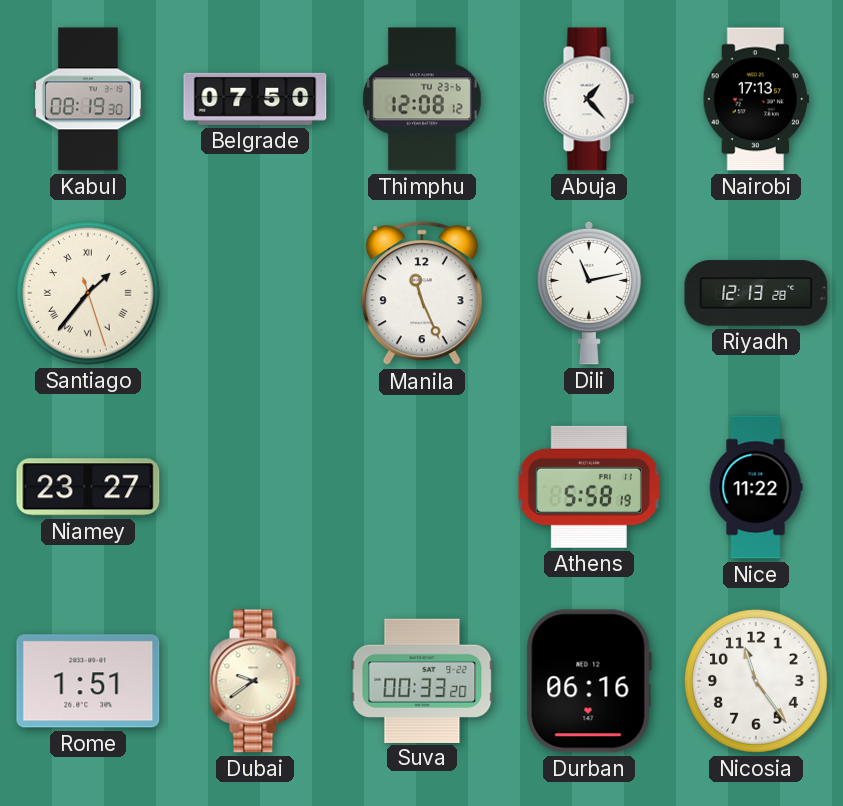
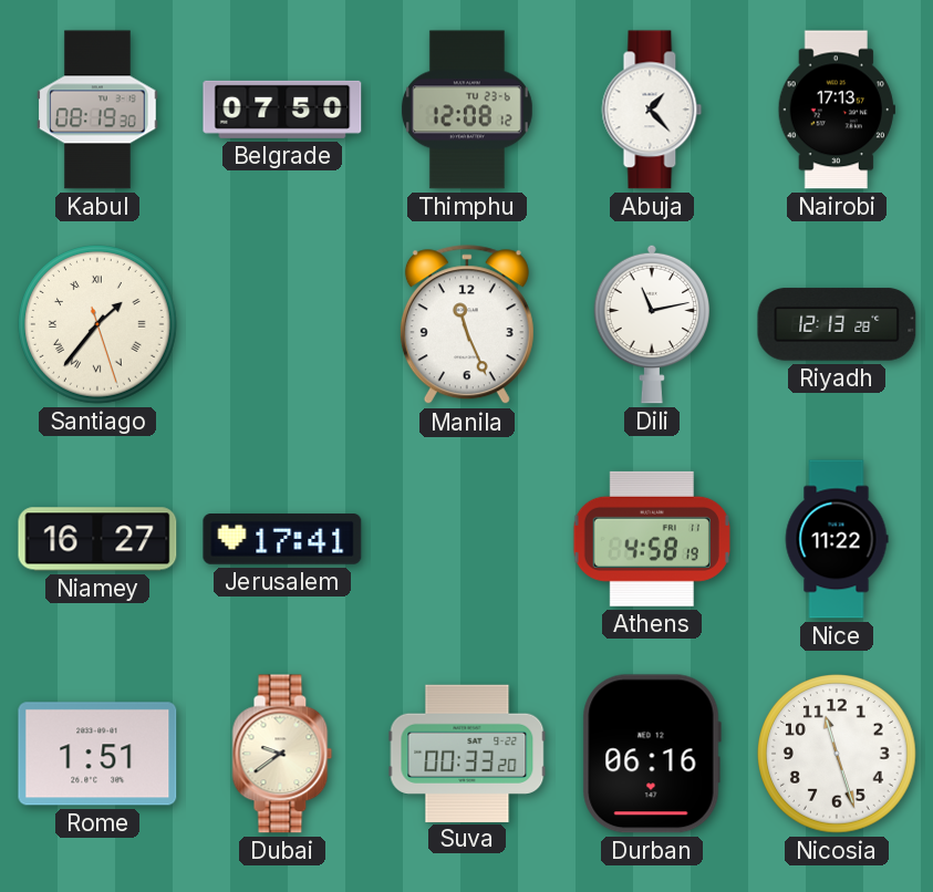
Niamey: 23:27 -> 16:27 (97, 539)
Jerusalem: none -> 17:41 (282, 540)
Athens: 5:58 -> 4:58 (652, 539)
Nicosia: 11:24 -> 11:27 (838, 755)
